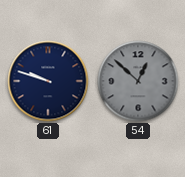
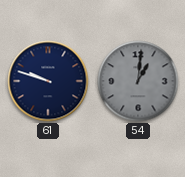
54: 12:52 -> 1:01 (138, 81)
